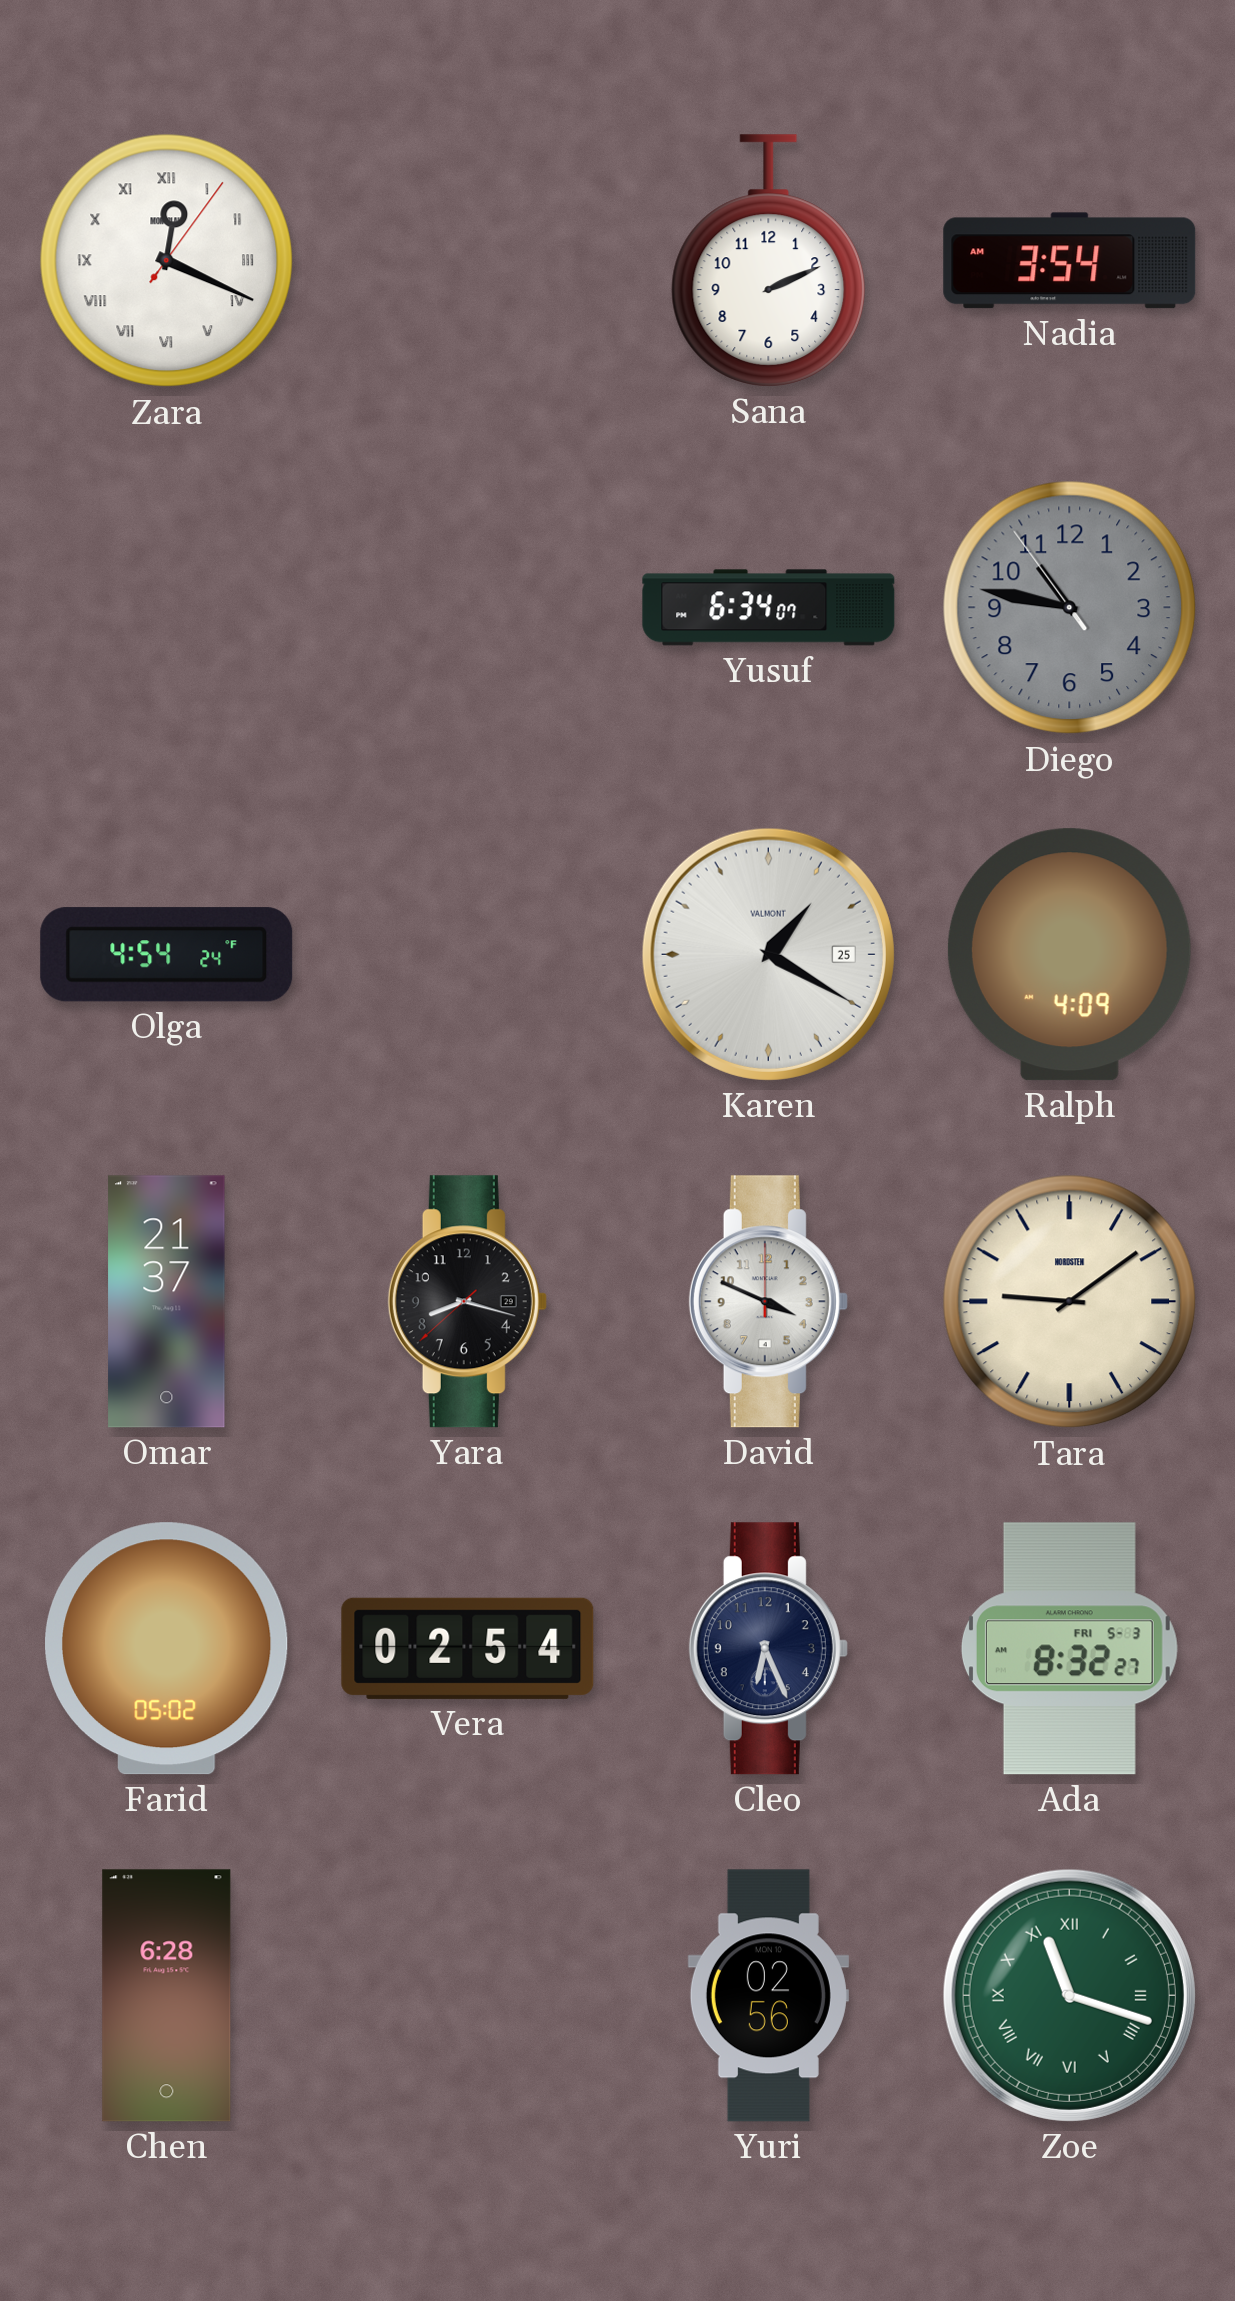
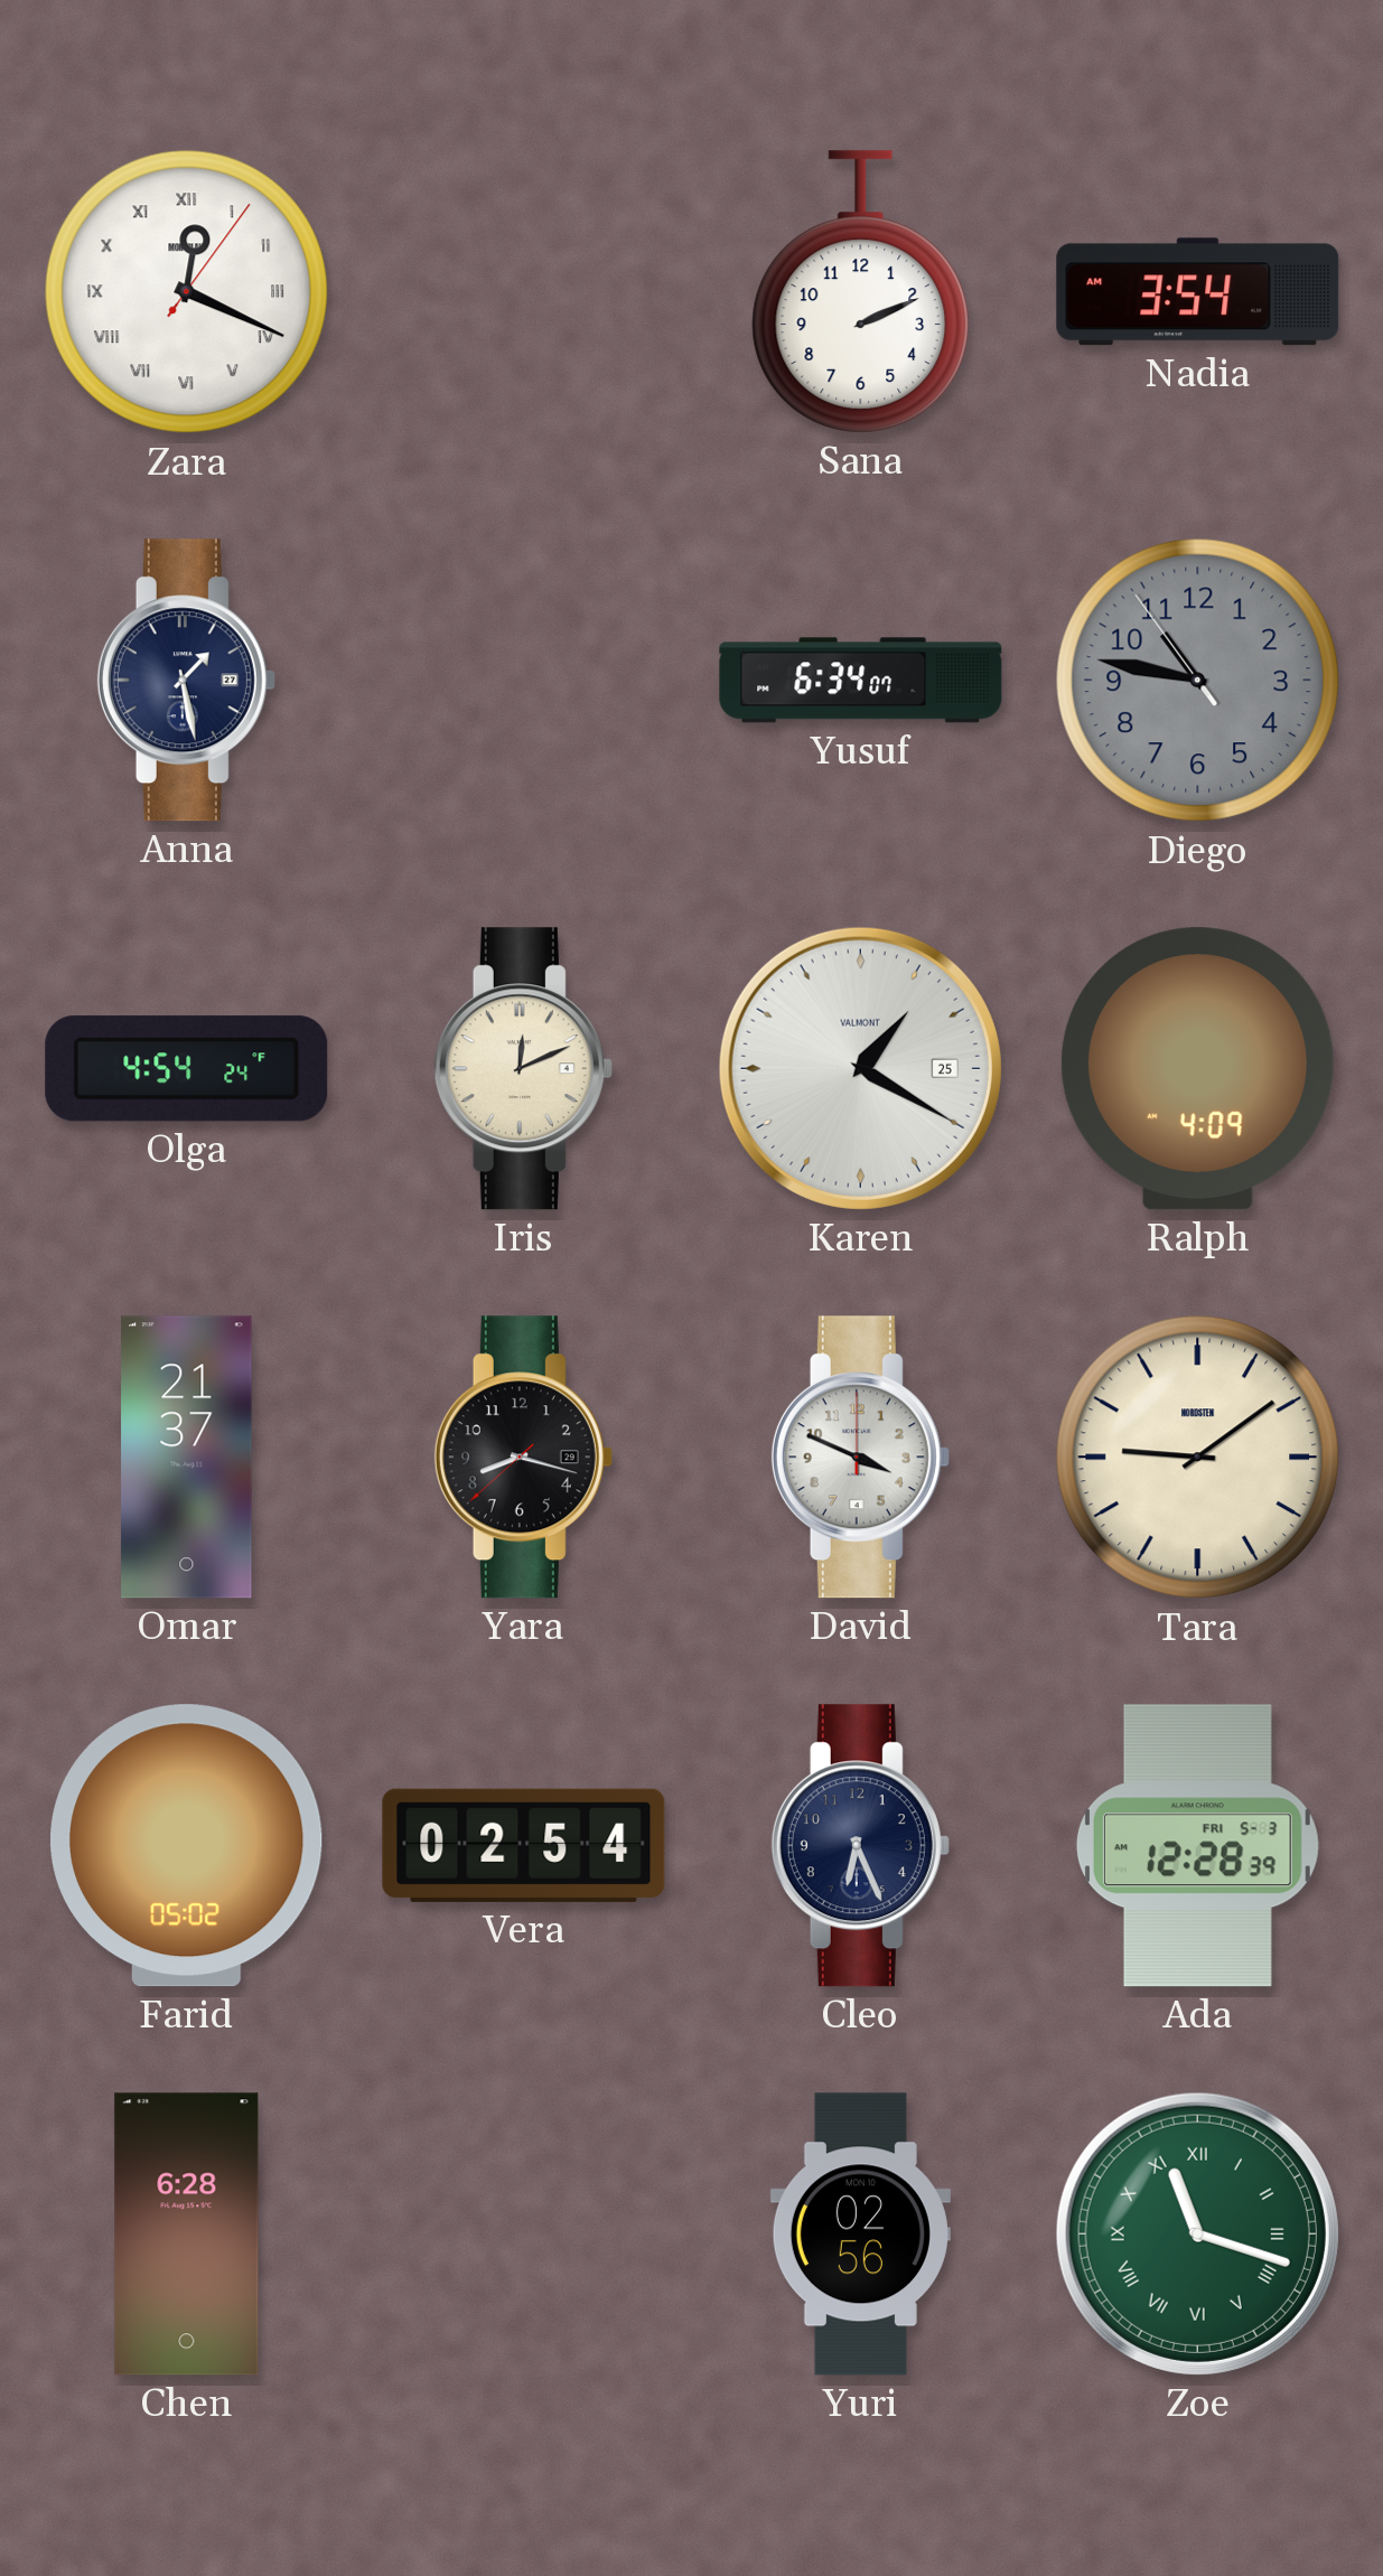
Anna: none -> 1:28 (186, 681)
Iris: none -> 12:11 (523, 1069)
Ada: 8:32 -> 12:28 (1197, 1846)
